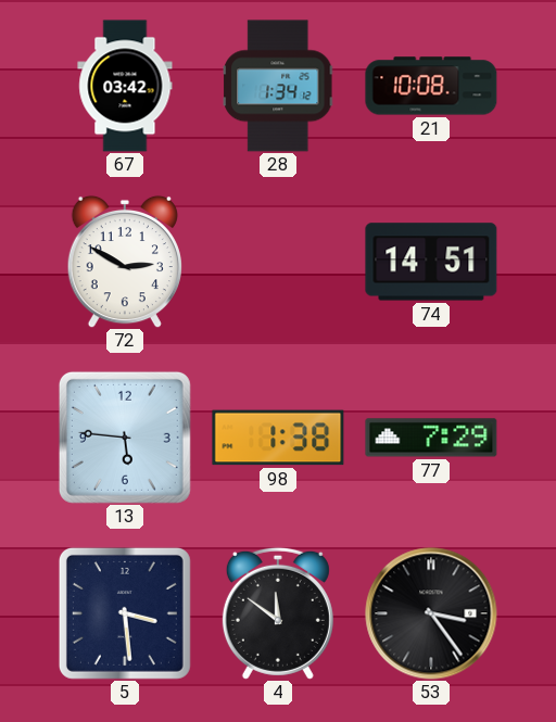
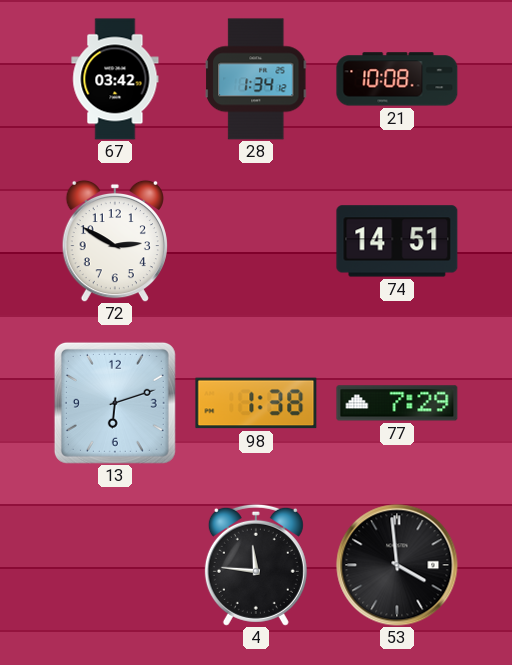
13: 5:46 -> 6:12 (115, 403)
5: 3:29 -> none (125, 613)
4: 11:51 -> 11:46 (256, 565)
53: 3:24 -> 3:59 (397, 565)
